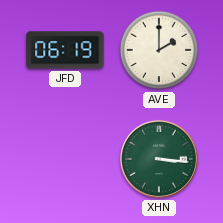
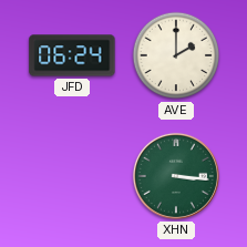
JFD: 06:19 -> 06:24 (72, 55)
